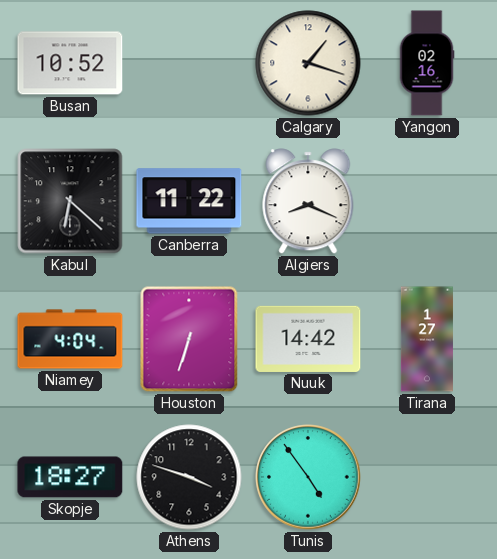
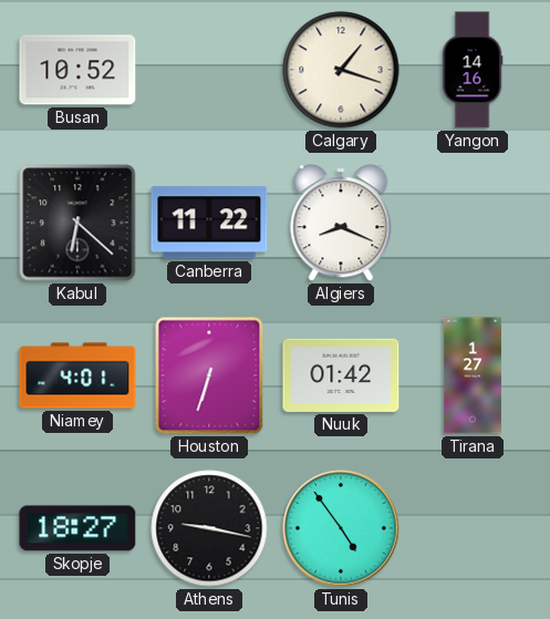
Yangon: 02:16 -> 14:16 (473, 70)
Niamey: 4:04 -> 4:01 (77, 375)
Nuuk: 14:42 -> 01:42 (341, 375)
Athens: 3:48 -> 9:17 (209, 528)
